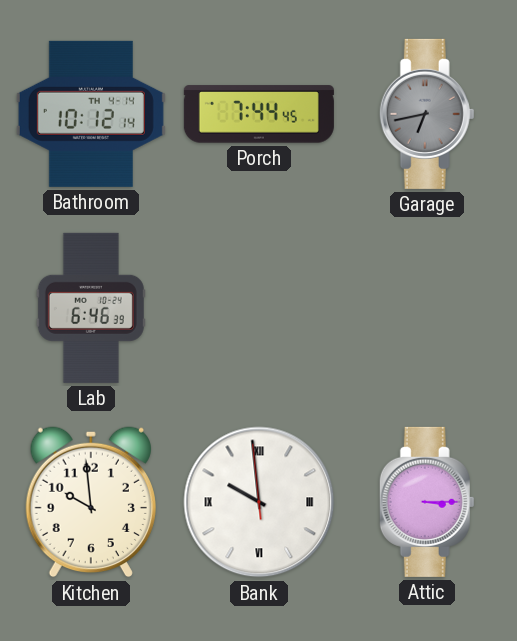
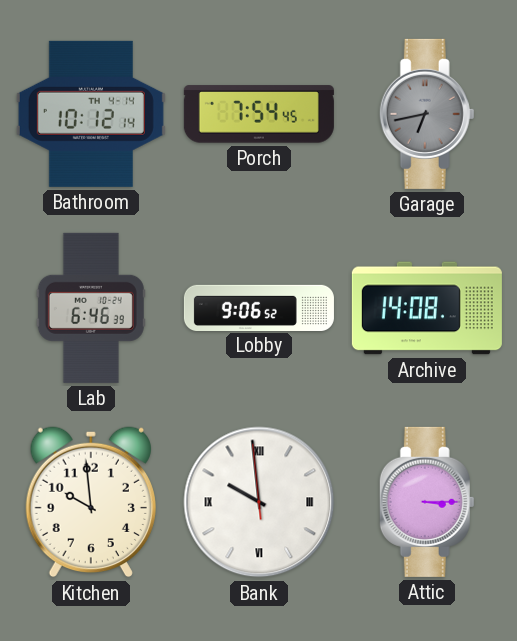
Porch: 7:44 -> 7:54 (259, 114)
Lobby: none -> 9:06 (259, 307)
Archive: none -> 14:08 (427, 308)
